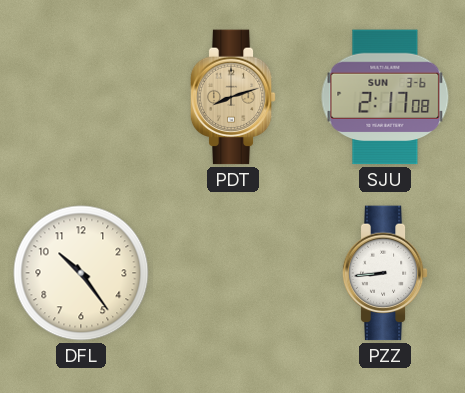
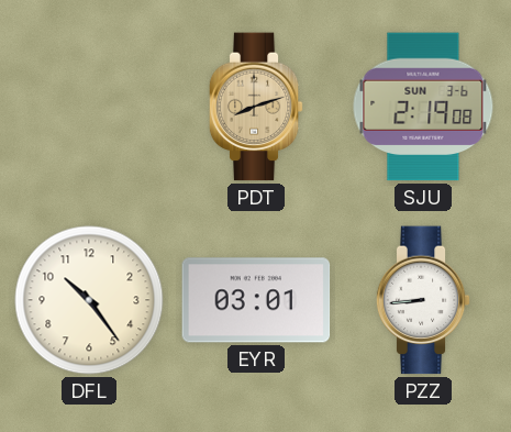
SJU: 2:17 -> 2:19 (423, 107)
EYR: none -> 03:01 (256, 300)
